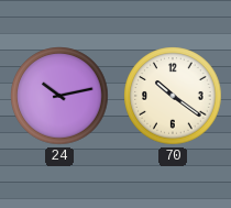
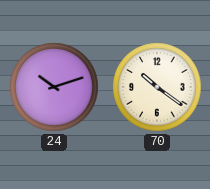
24: 10:13 -> 10:12 (54, 87)
